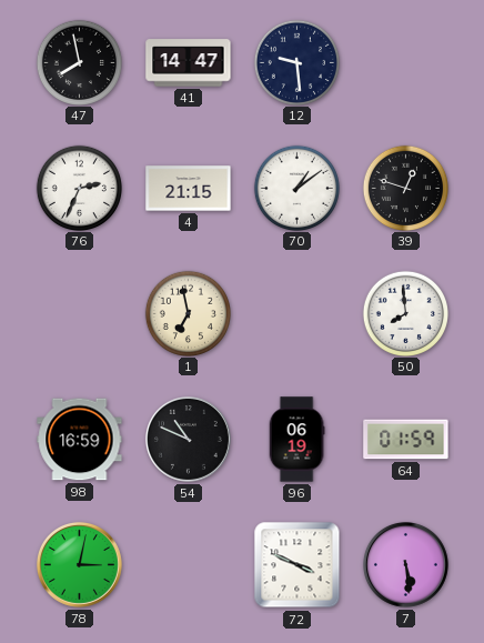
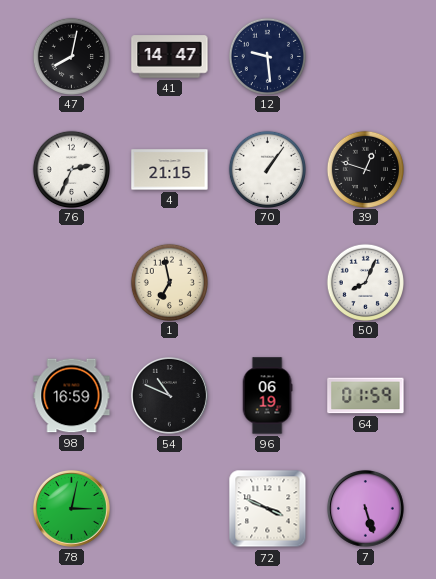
47: 7:58 -> 8:02 (71, 56)
70: 1:09 -> 1:06 (267, 169)
50: 7:59 -> 8:04 (365, 282)
7: 5:29 -> 5:27 (365, 508)
